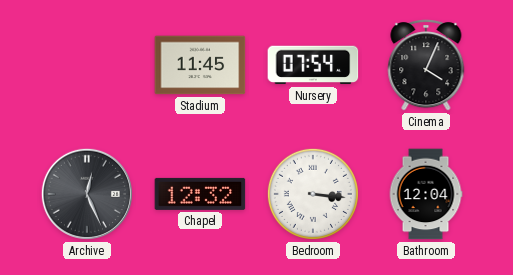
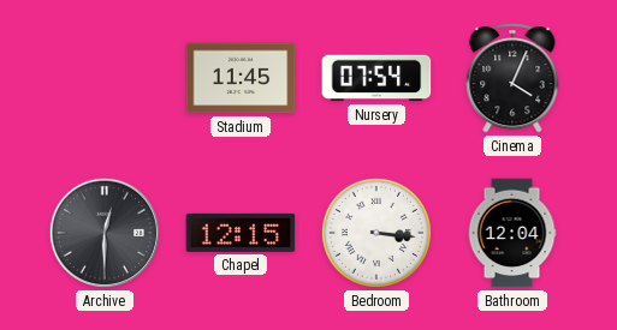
Archive: 12:26 -> 12:30 (105, 233)
Chapel: 12:32 -> 12:15 (241, 233)
